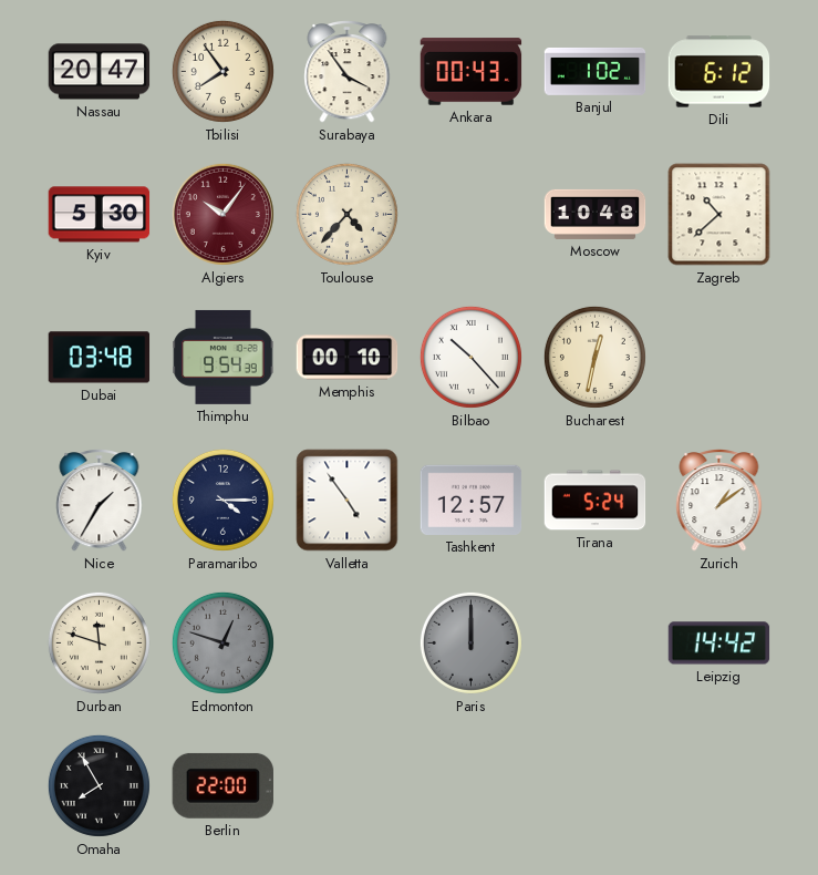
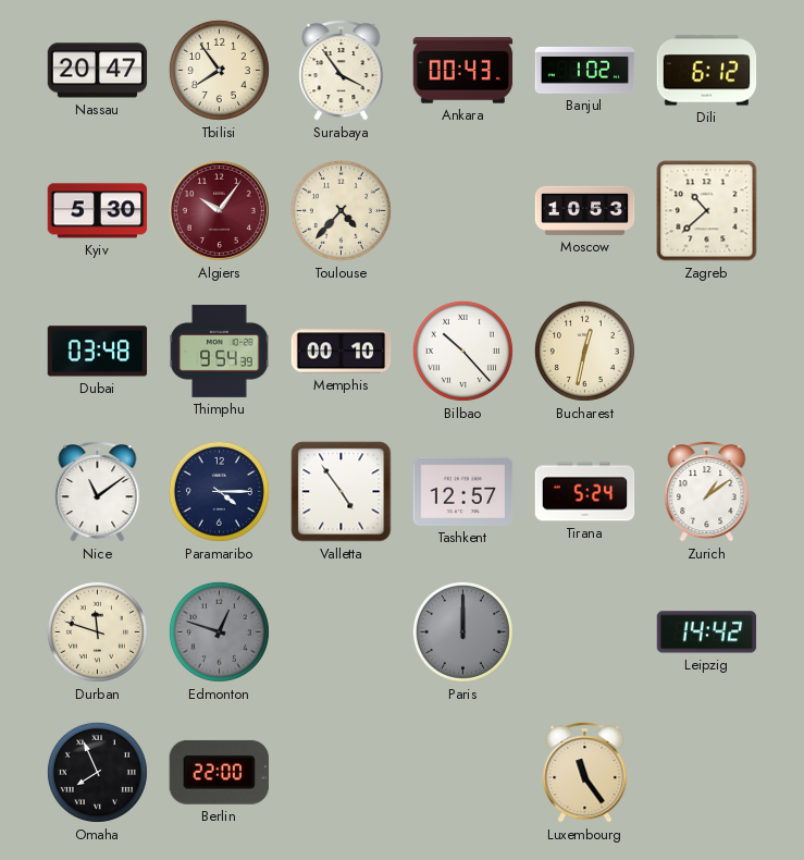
Moscow: 10:48 -> 10:53 (585, 210)
Nice: 1:35 -> 11:09 (98, 492)
Omaha: 7:55 -> 7:56 (97, 772)
Luxembourg: none -> 11:24 (585, 773)
